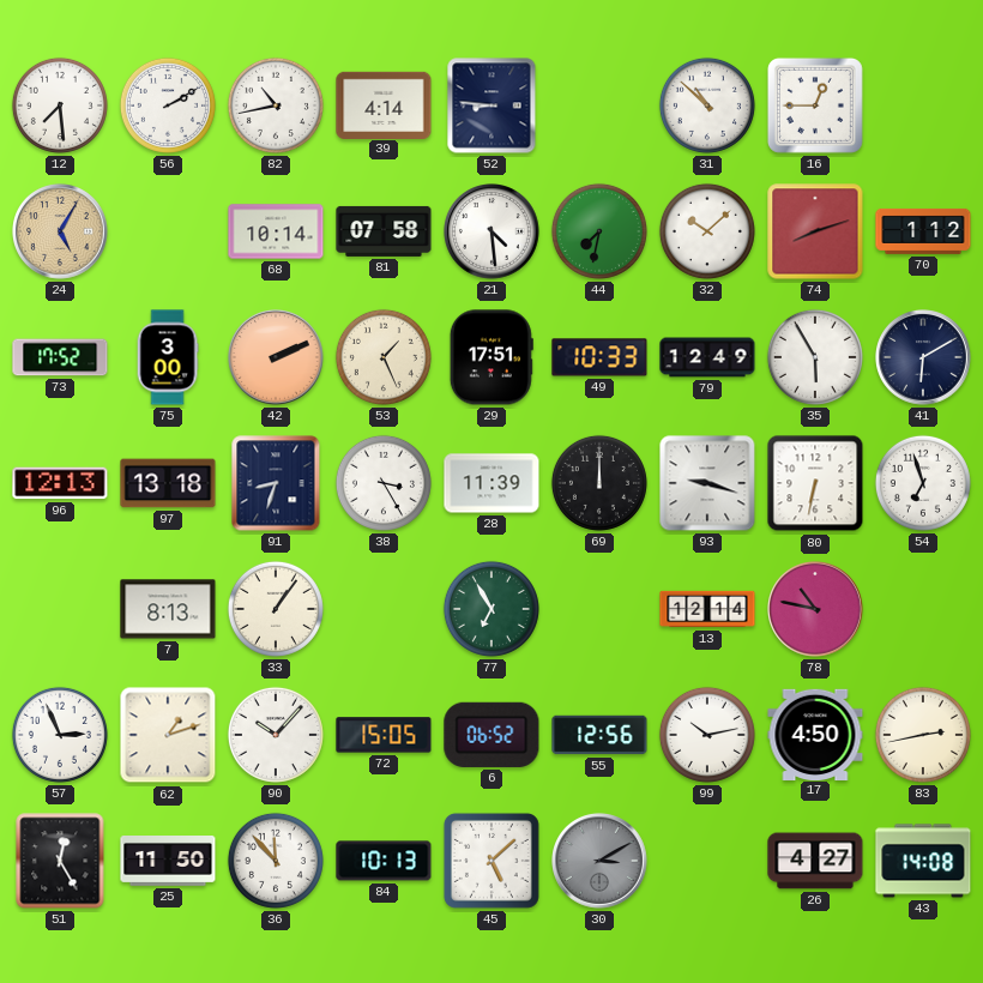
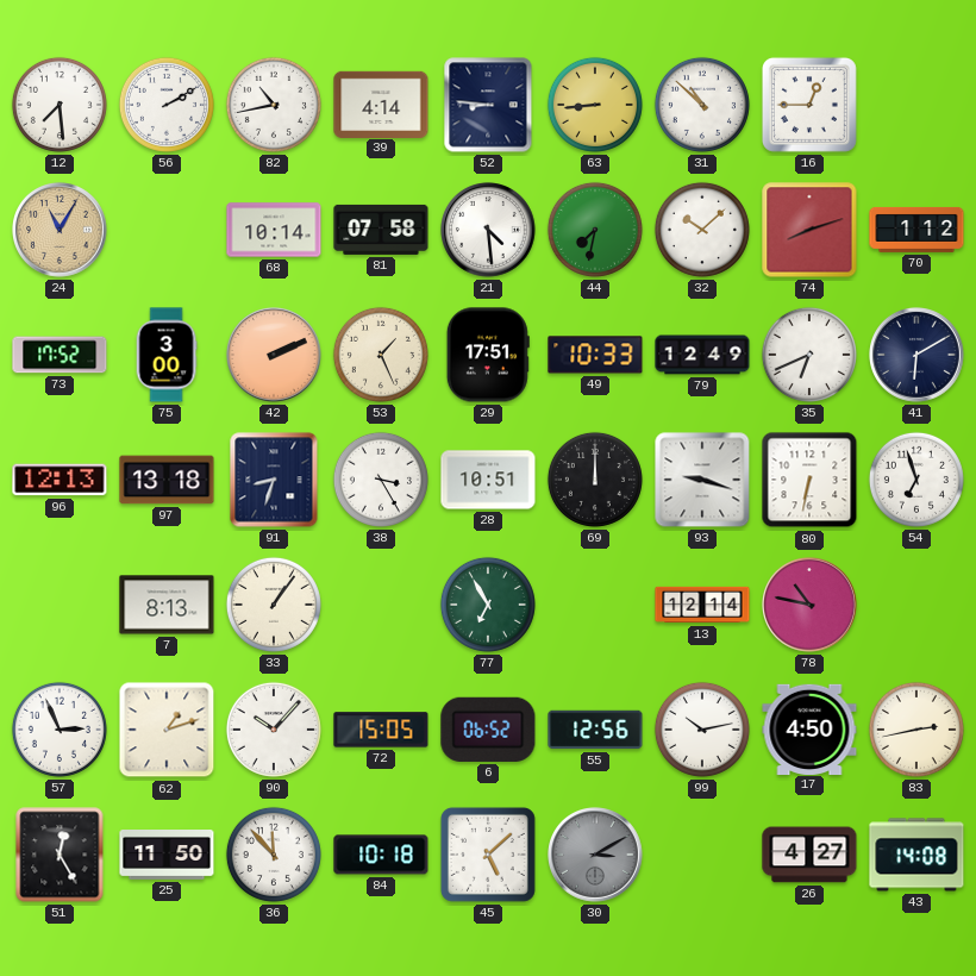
63: none -> 8:44 (595, 105)
24: 5:05 -> 11:05 (61, 231)
35: 5:55 -> 6:41 (809, 355)
28: 11:39 -> 10:51 (488, 480)
84: 10:13 -> 10:18 (381, 855)
